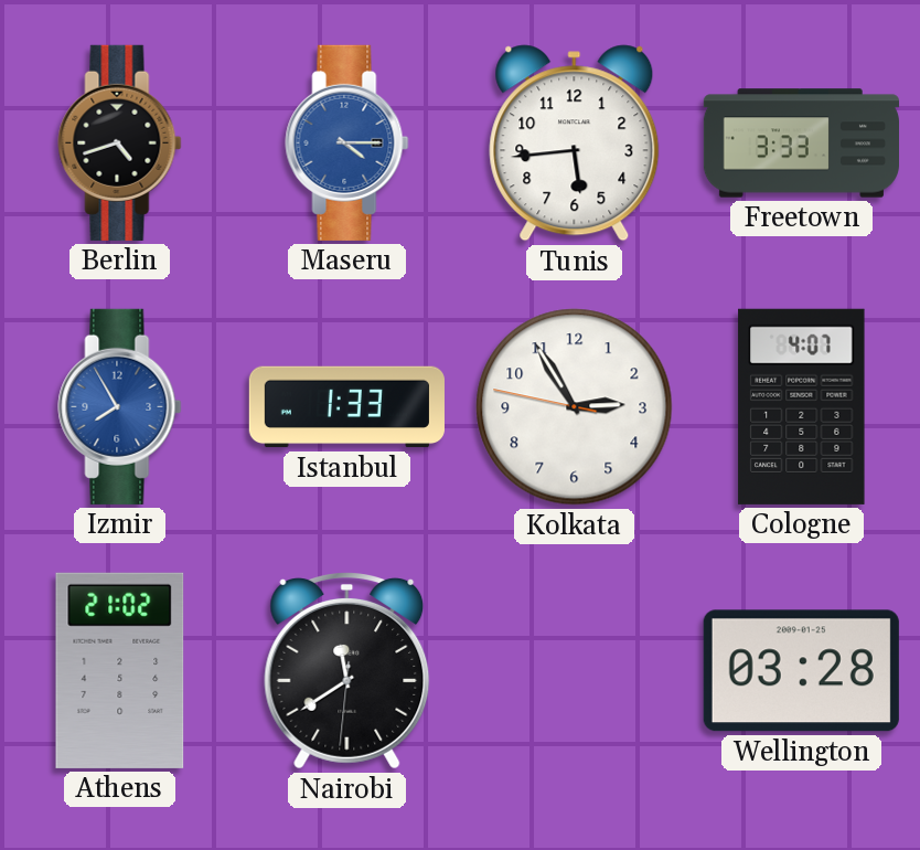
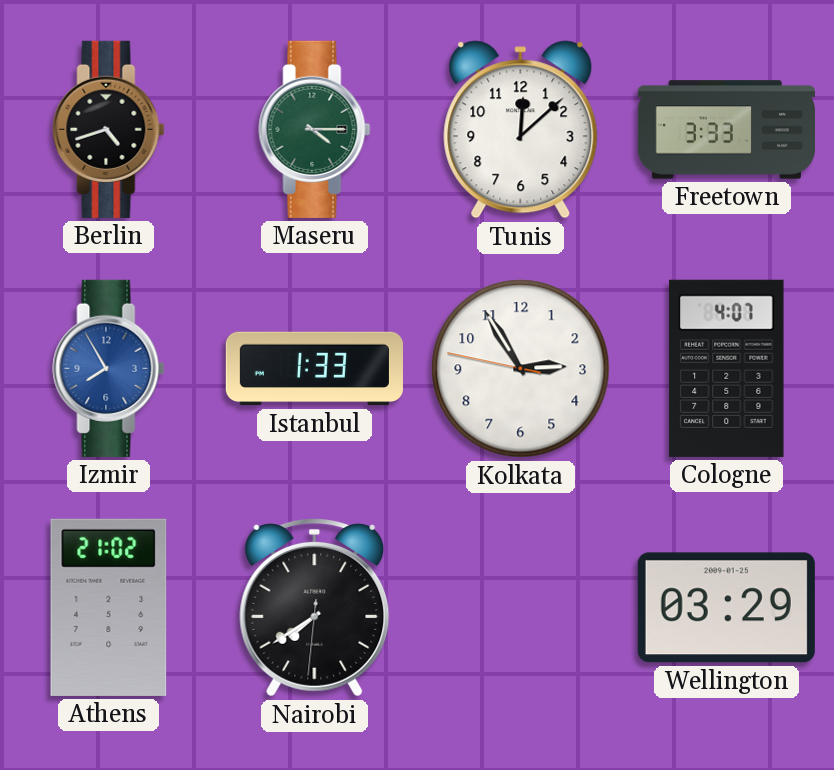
Maseru dial: blue -> green (315, 129)
Tunis: 5:44 -> 12:08 (521, 130)
Nairobi: 11:39 -> 7:39 (315, 608)
Wellington: 03:28 -> 03:29 (726, 608)
